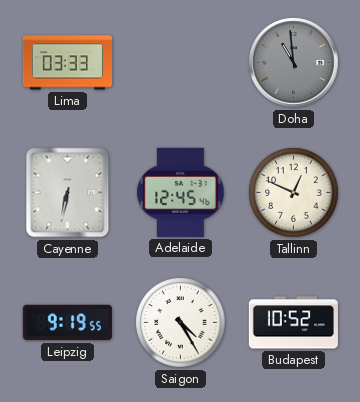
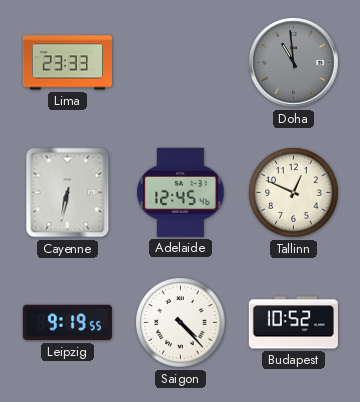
Lima: 03:33 -> 23:33 (67, 63)
Saigon: 4:25 -> 4:23 (181, 323)
